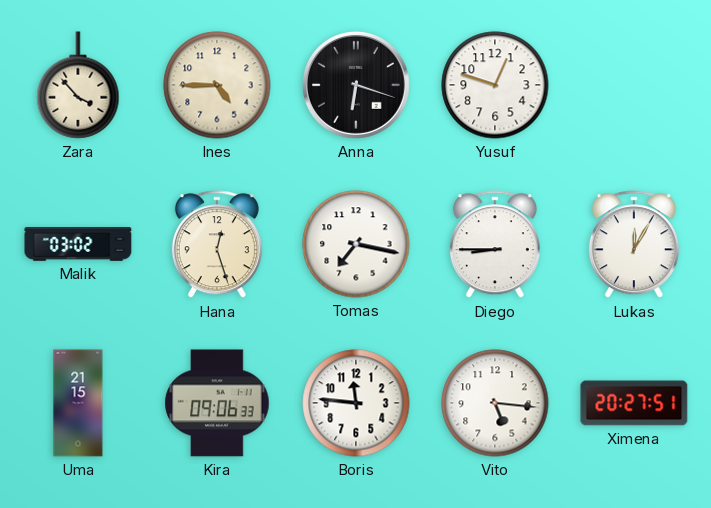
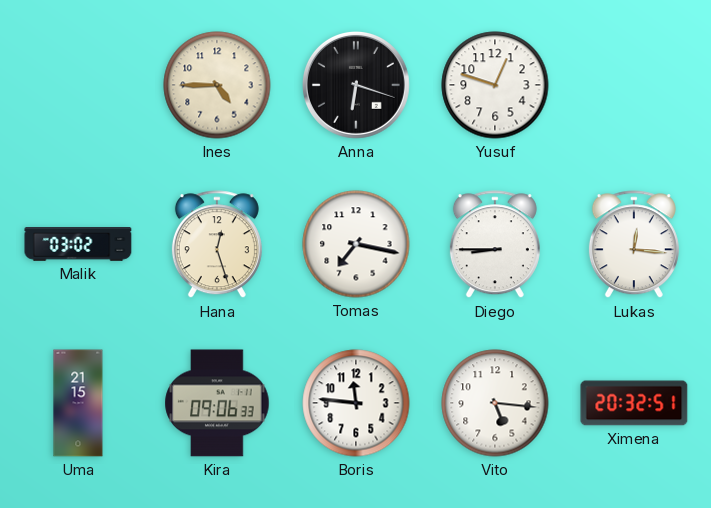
Zara: 3:53 -> none (78, 85)
Lukas: 12:05 -> 12:16 (634, 245)
Ximena: 20:27 -> 20:32 (634, 403)
